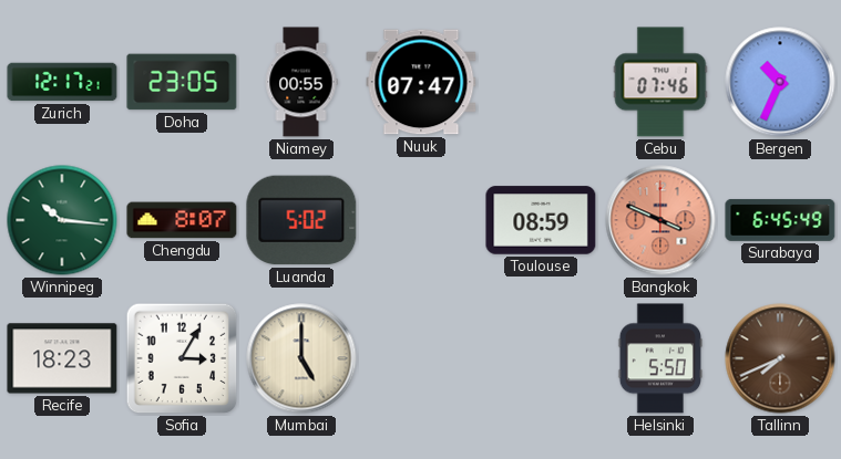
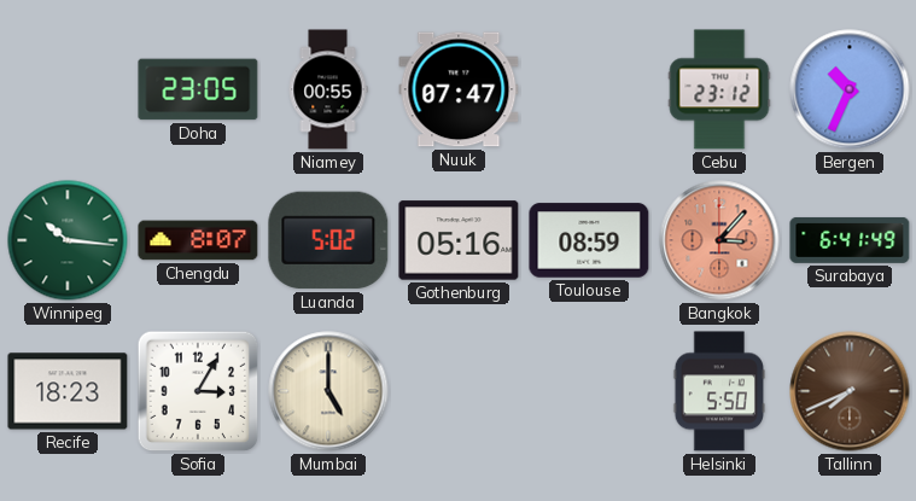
Zurich: 12:17 -> none (62, 82)
Cebu: 07:46 -> 23:12 (719, 89)
Gothenburg: none -> 05:16 (459, 240)
Bangkok: 3:49 -> 3:07 (719, 240)
Surabaya: 6:45 -> 6:41 (850, 240)
